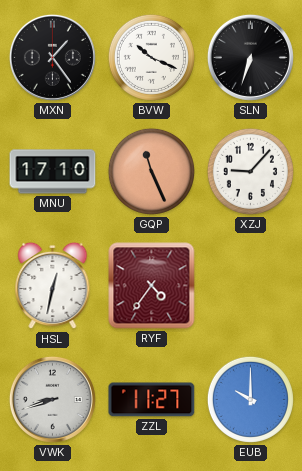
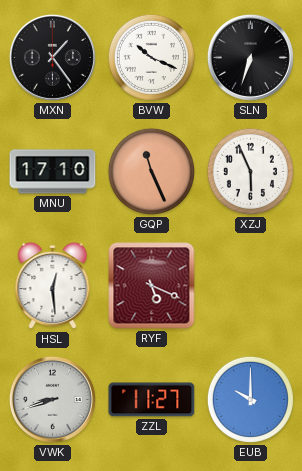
XZJ: 9:07 -> 5:56 (250, 171)
HSL: 12:32 -> 12:29 (53, 286)
RYF: 4:36 -> 5:19 (152, 286)
